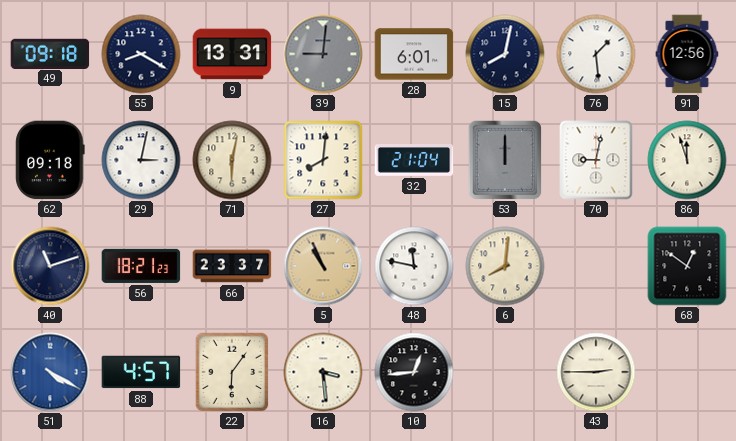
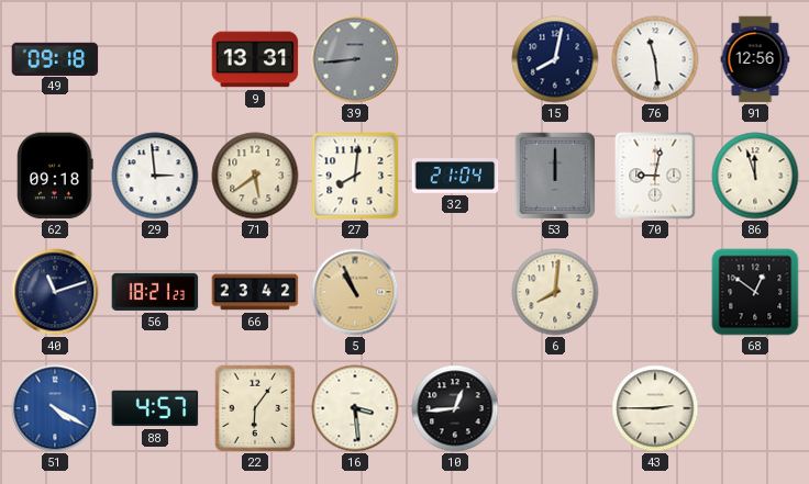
55: 8:20 -> none (141, 54)
39: 9:01 -> 8:44 (355, 59)
28: 6:01 -> none (414, 54)
76: 1:29 -> 11:29 (655, 59)
29: 3:02 -> 2:59 (155, 176)
71: 6:02 -> 5:39 (255, 176)
66: 23:37 -> 23:42 (255, 292)
48: 11:47 -> none (414, 266)
